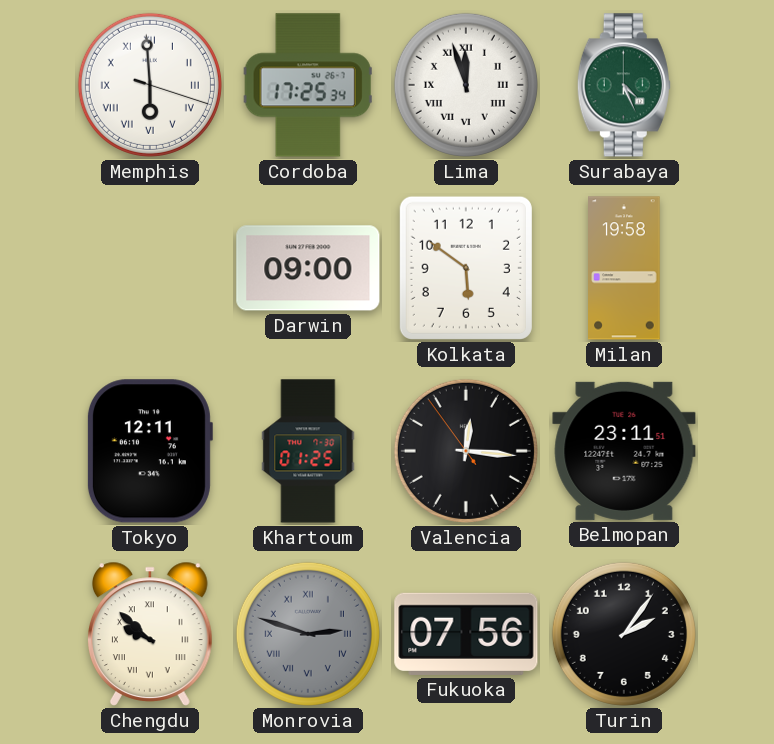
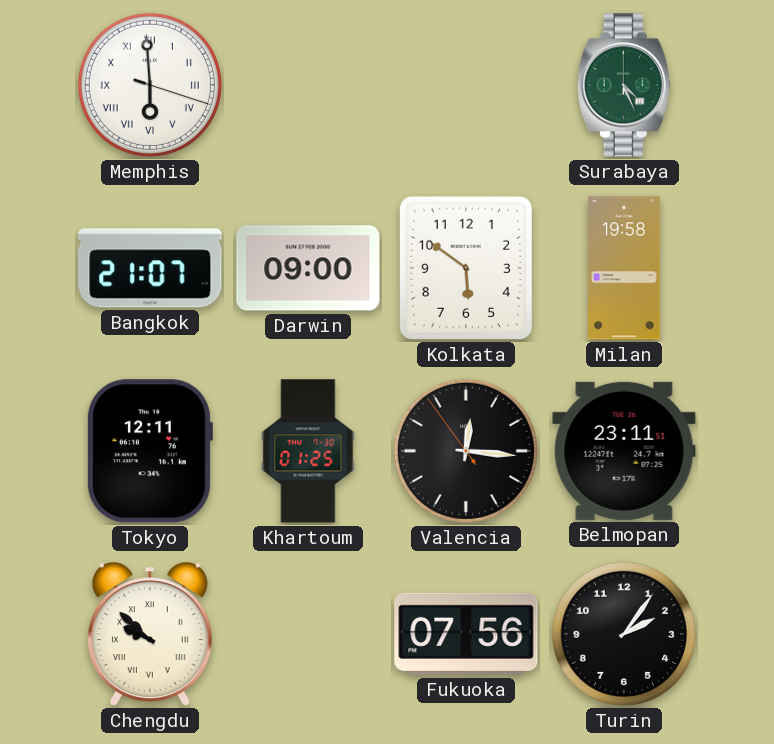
Cordoba: 17:25 -> none (308, 85)
Lima: 11:57 -> none (466, 85)
Bangkok: none -> 21:07 (150, 268)
Monrovia: 2:48 -> none (308, 634)
